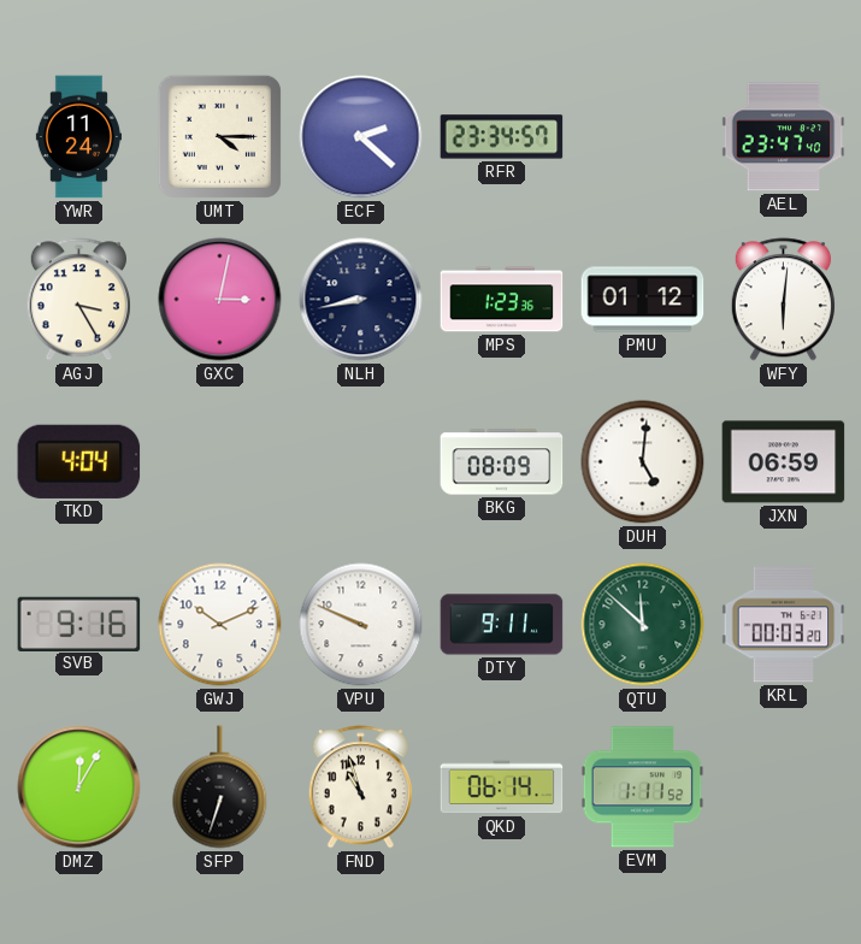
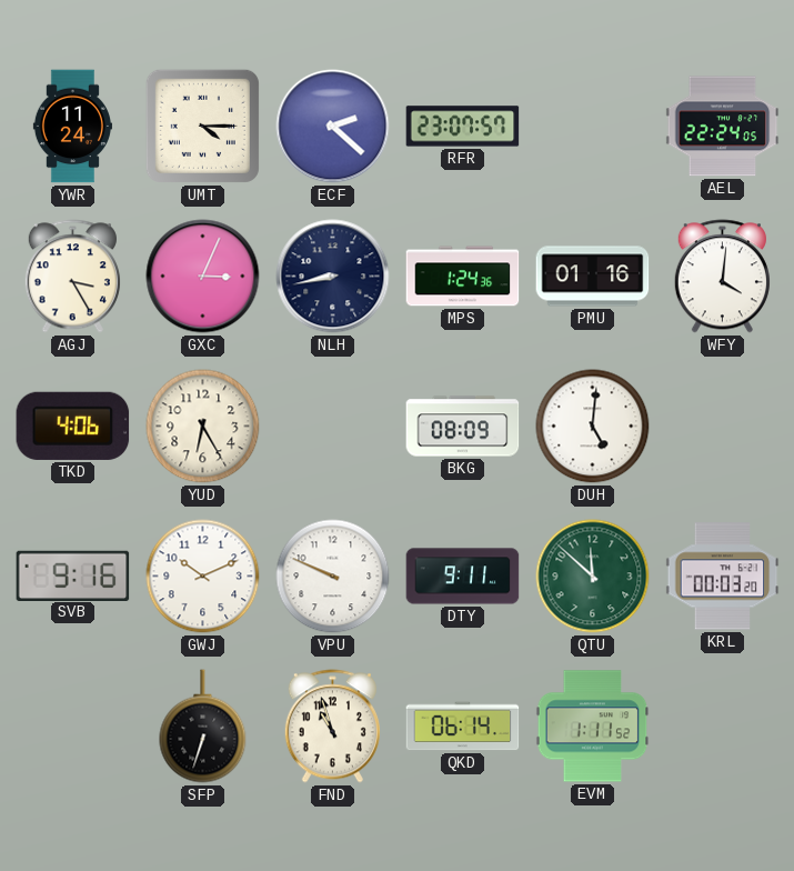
RFR: 23:34 -> 23:07 (463, 127)
AEL: 23:47 -> 22:24 (723, 127)
GXC: 3:02 -> 3:04 (203, 277)
MPS: 1:23 -> 1:24 (463, 277)
PMU: 01:12 -> 01:16 (593, 277)
WFY: 6:01 -> 4:01 (722, 277)
TKD: 4:04 -> 4:06 (73, 426)
YUD: none -> 6:25 (203, 427)
JXN: 06:59 -> none (784, 462)
DMZ: 12:05 -> none (79, 787)
